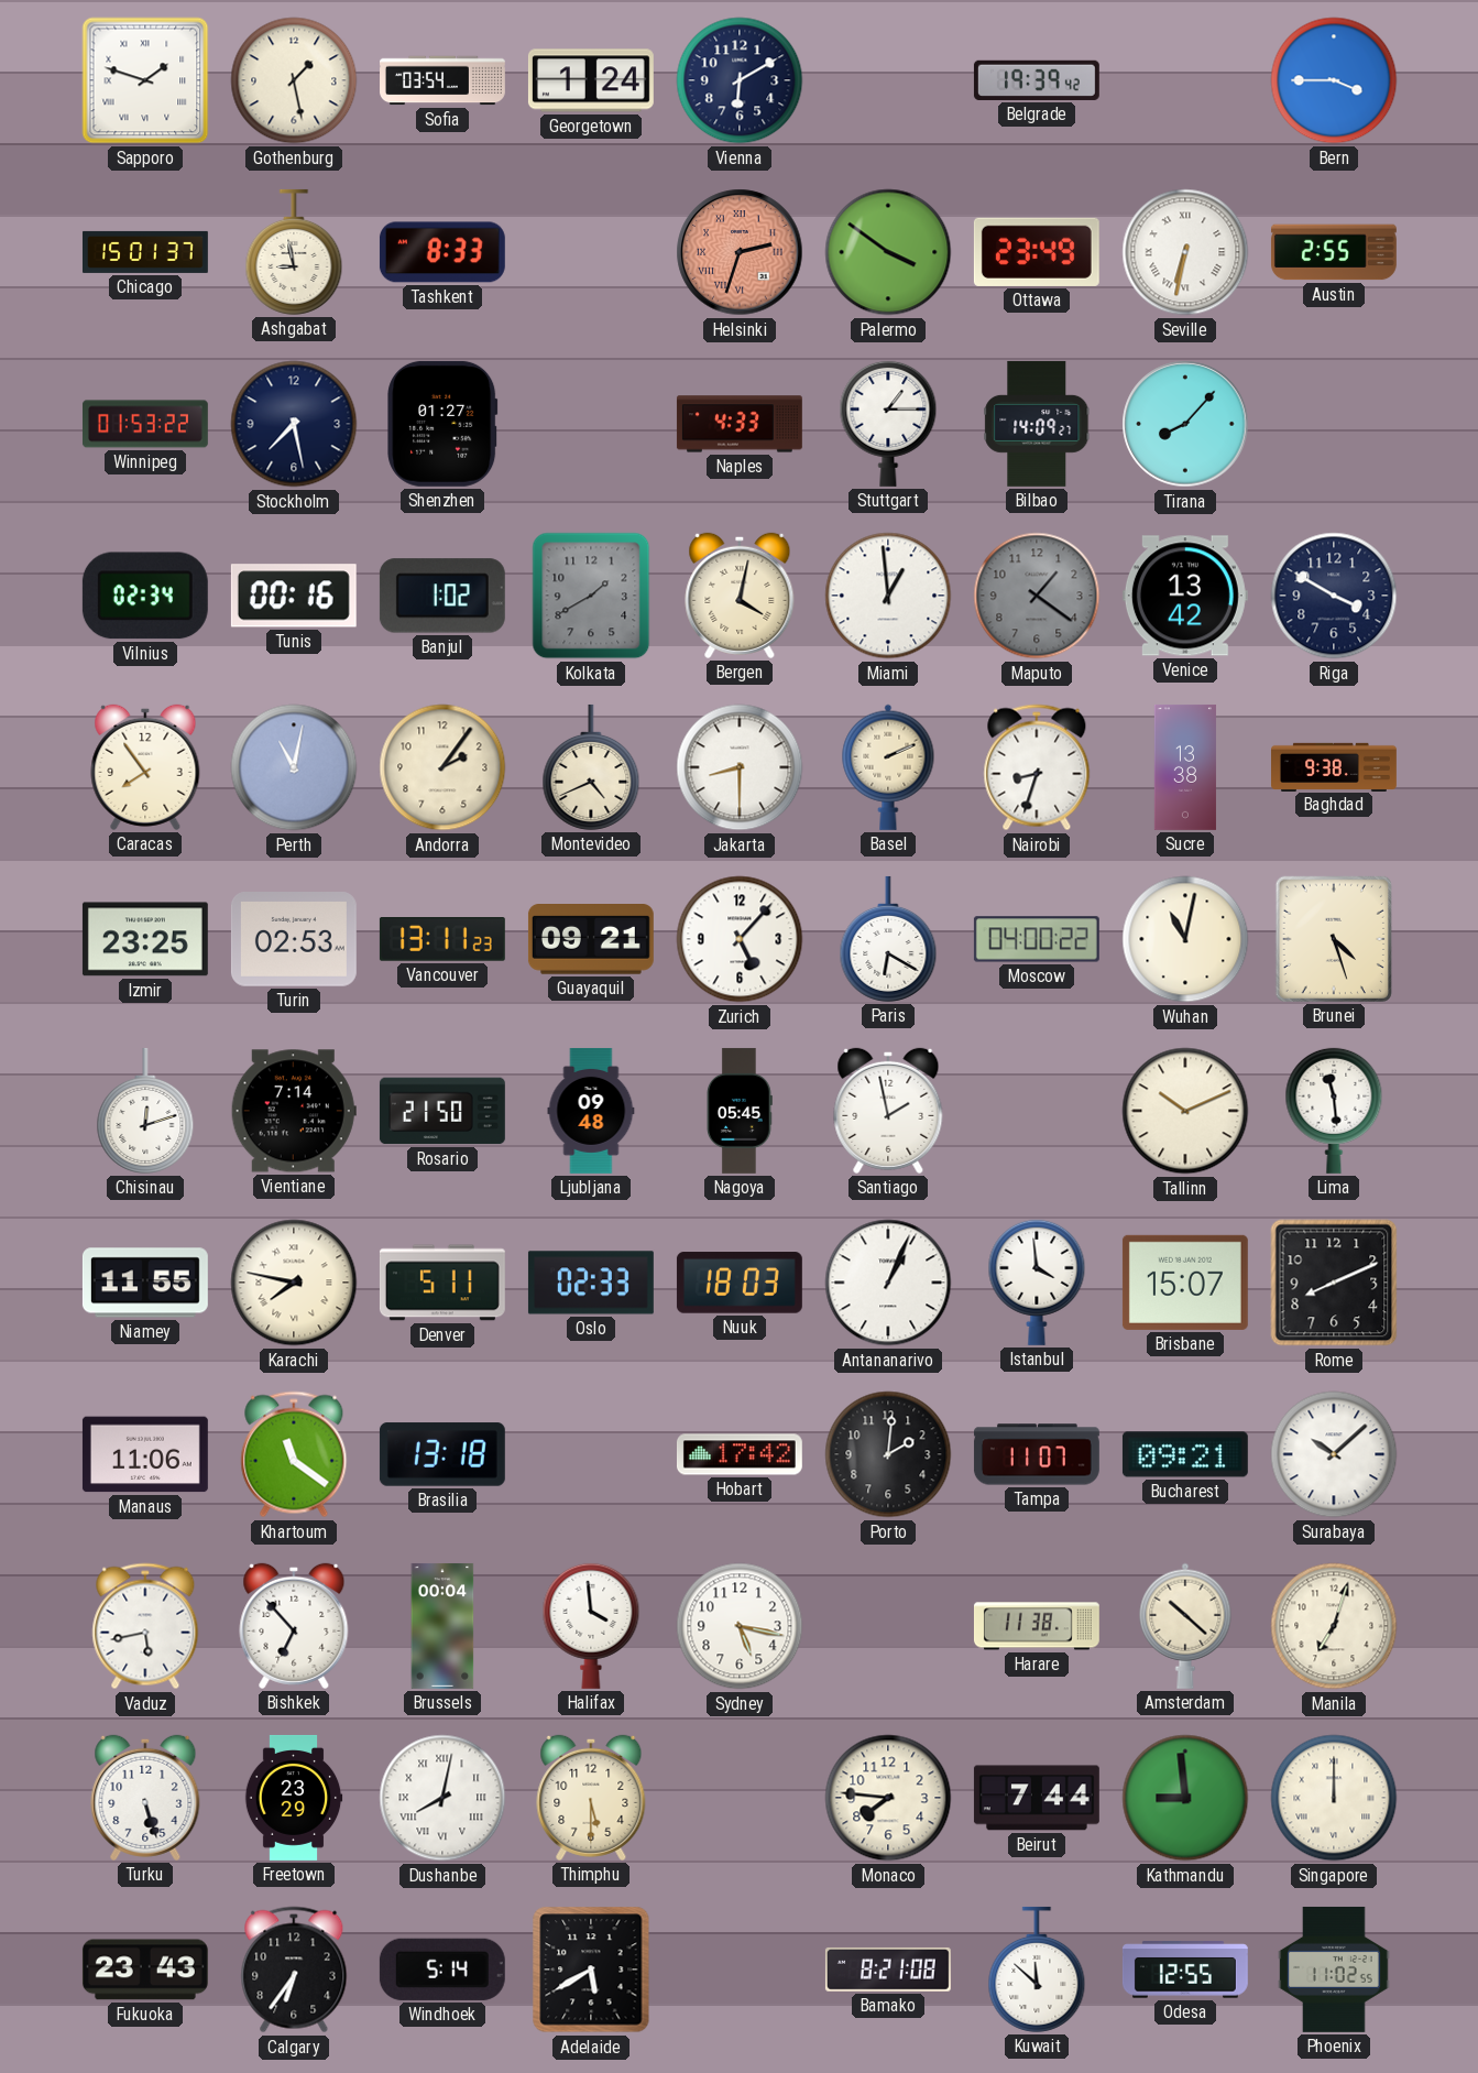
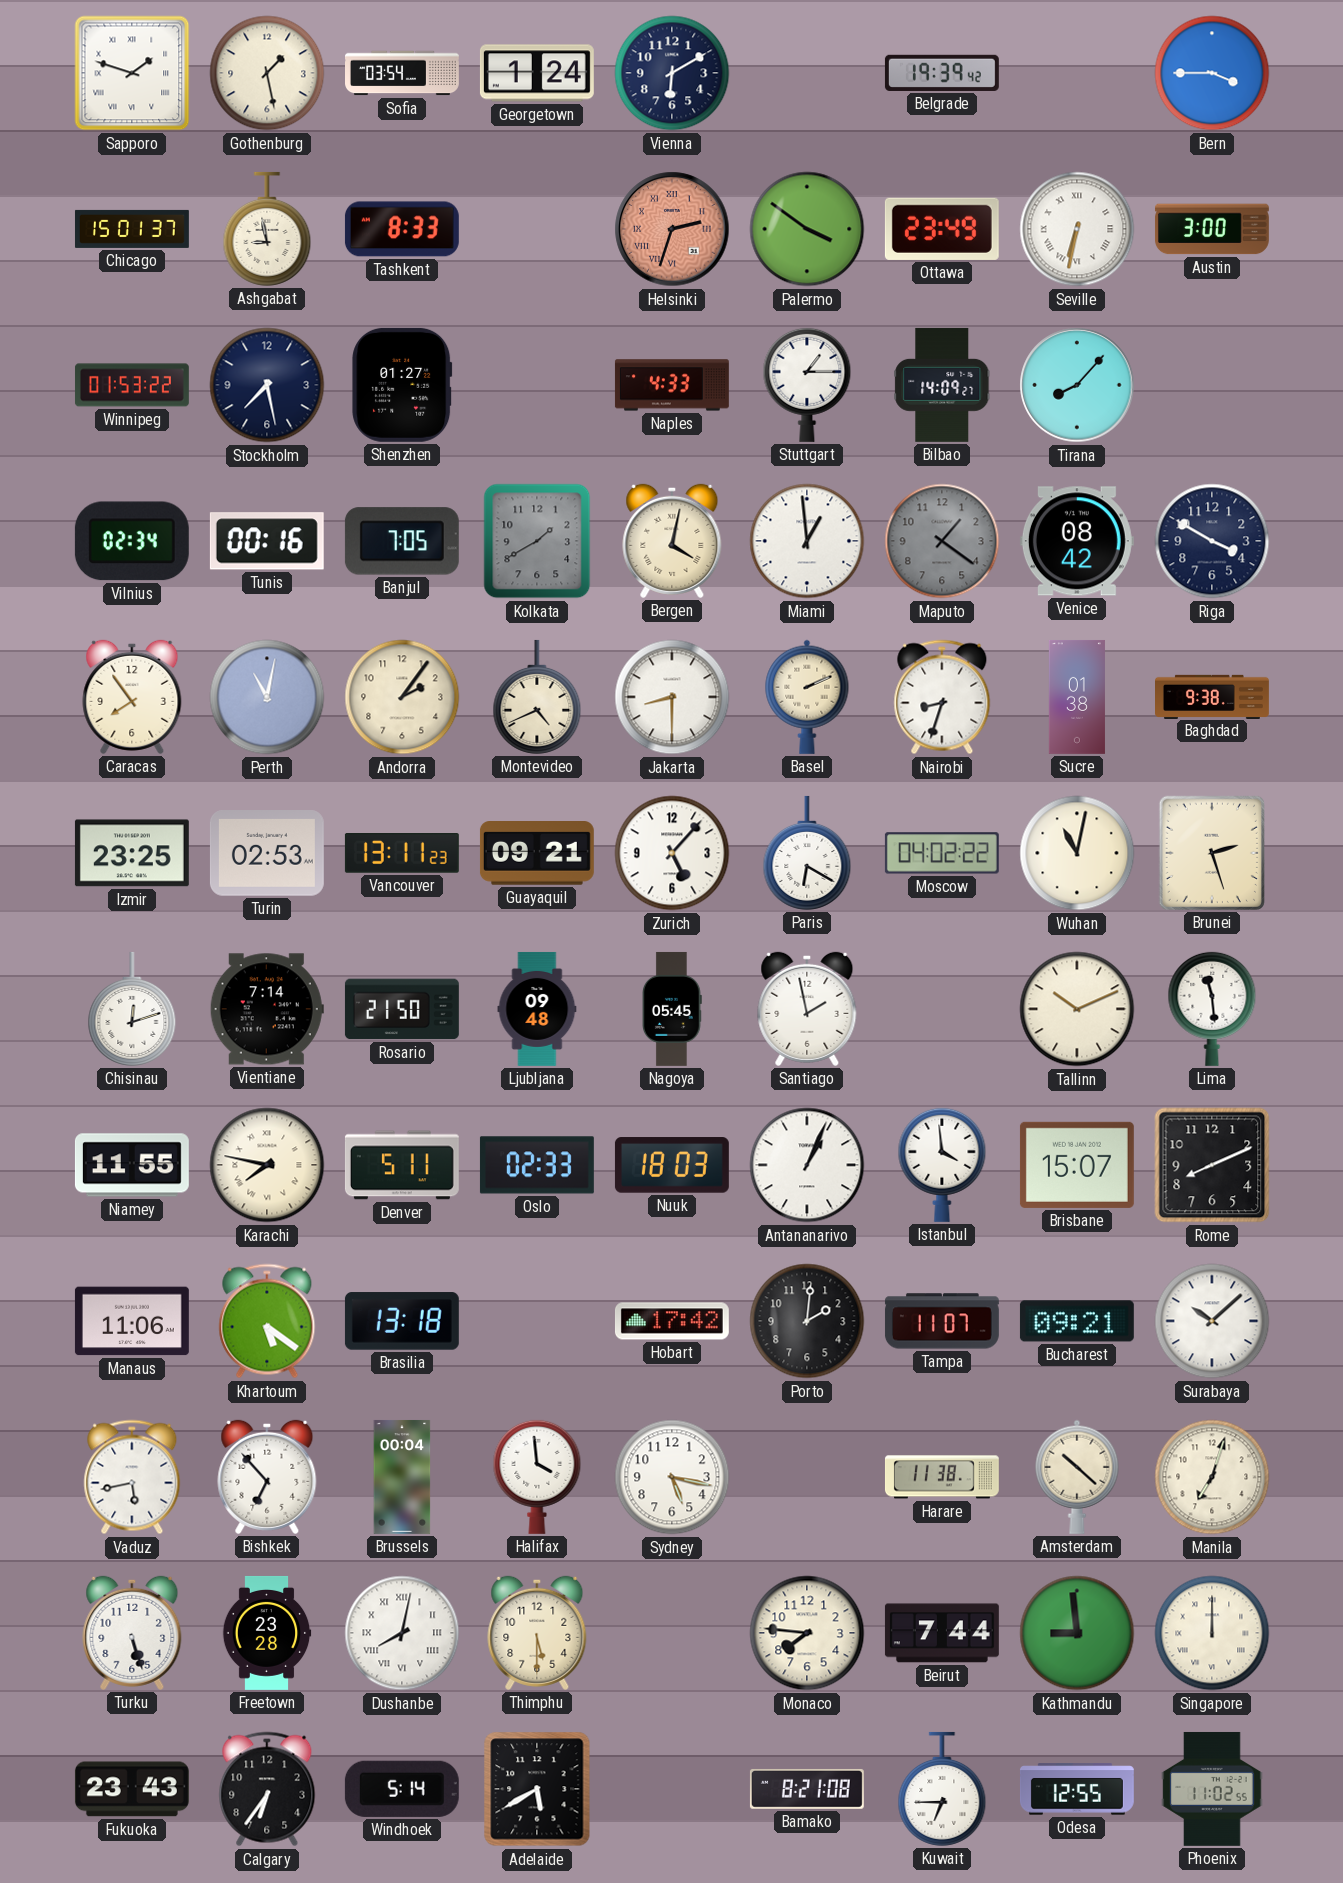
Austin: 2:55 -> 3:00 (1212, 229)
Banjul: 1:02 -> 7:05 (402, 541)
Venice: 13:42 -> 08:42 (1077, 541)
Sucre: 13:38 -> 01:38 (1077, 697)
Moscow: 04:00 -> 04:02 (942, 853)
Brunei: 4:27 -> 2:27 (1212, 853)
Khartoum: 11:21 -> 5:21 (267, 1321)
Freetown: 23:29 -> 23:28 (267, 1633)
Kuwait: 11:52 -> 6:45 (942, 1789)
